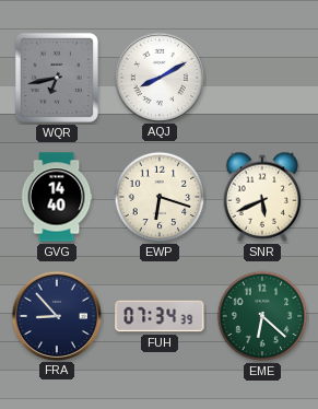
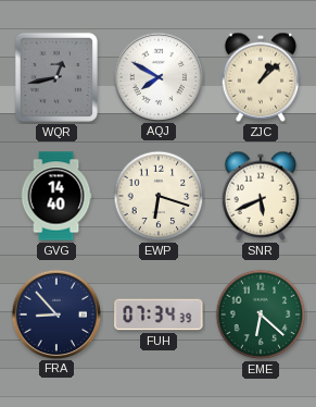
WQR: 6:43 -> 12:43 (56, 77)
AQJ: 8:10 -> 7:50 (157, 76)
ZJC: none -> 1:08 (261, 77)
